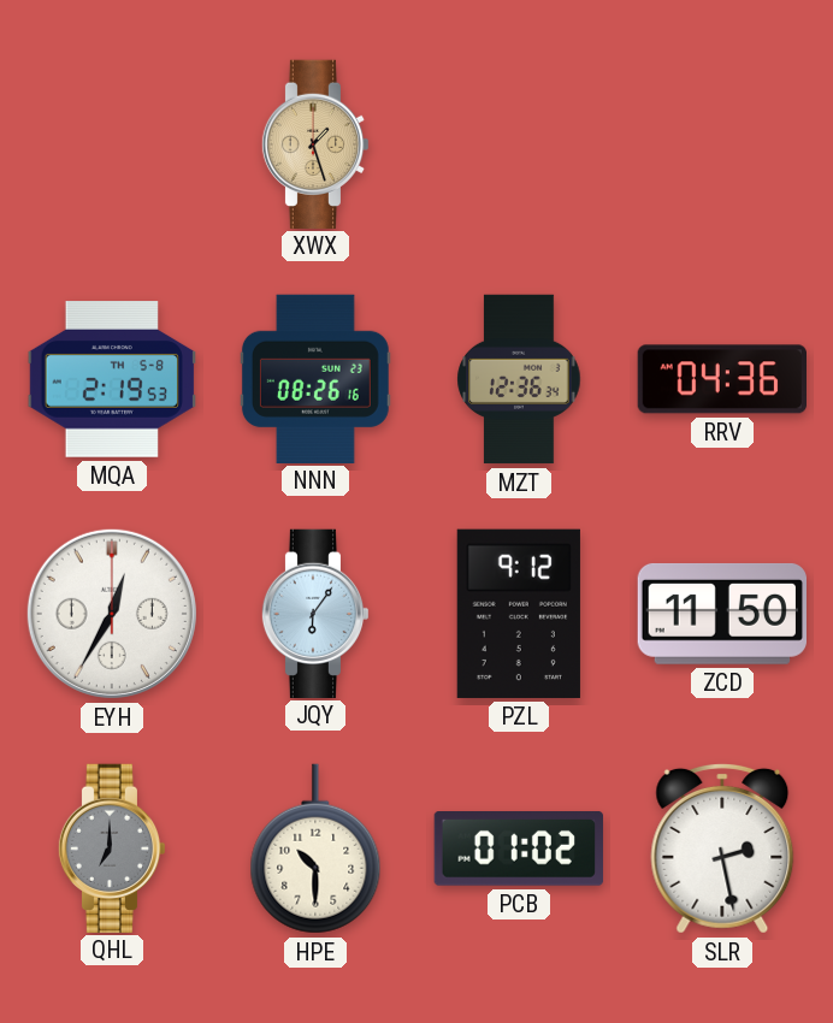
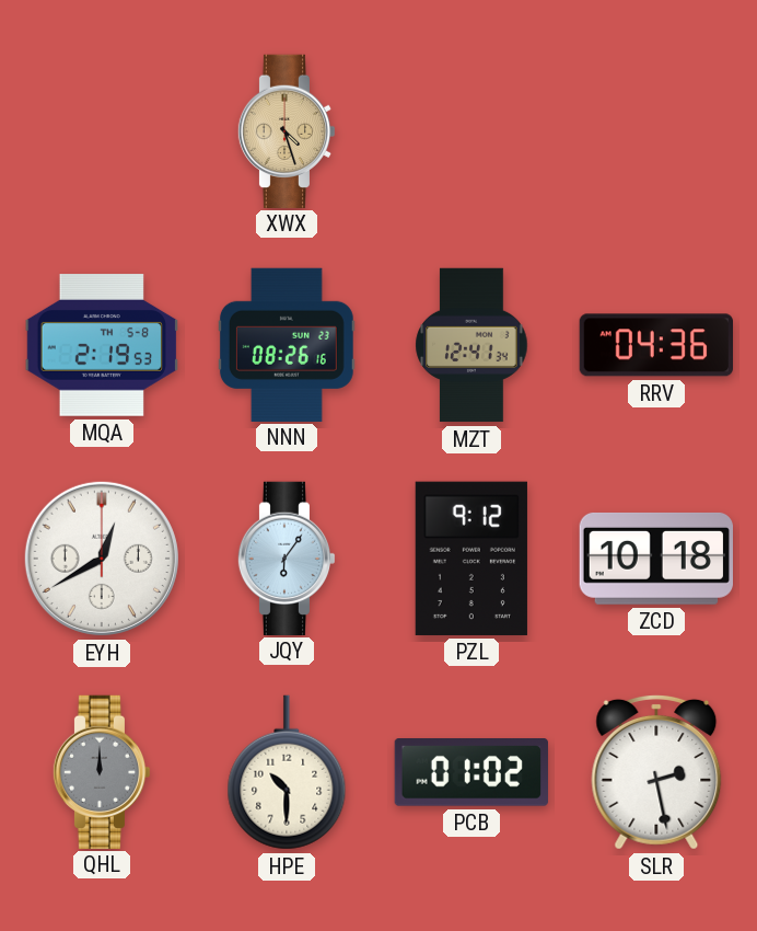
XWX: 1:27 -> 4:27 (287, 130)
MZT: 12:36 -> 12:41 (471, 345)
EYH: 12:35 -> 12:40 (102, 559)
ZCD: 11:50 -> 10:18 (655, 559)
QHL: 7:00 -> 12:00 (102, 771)
